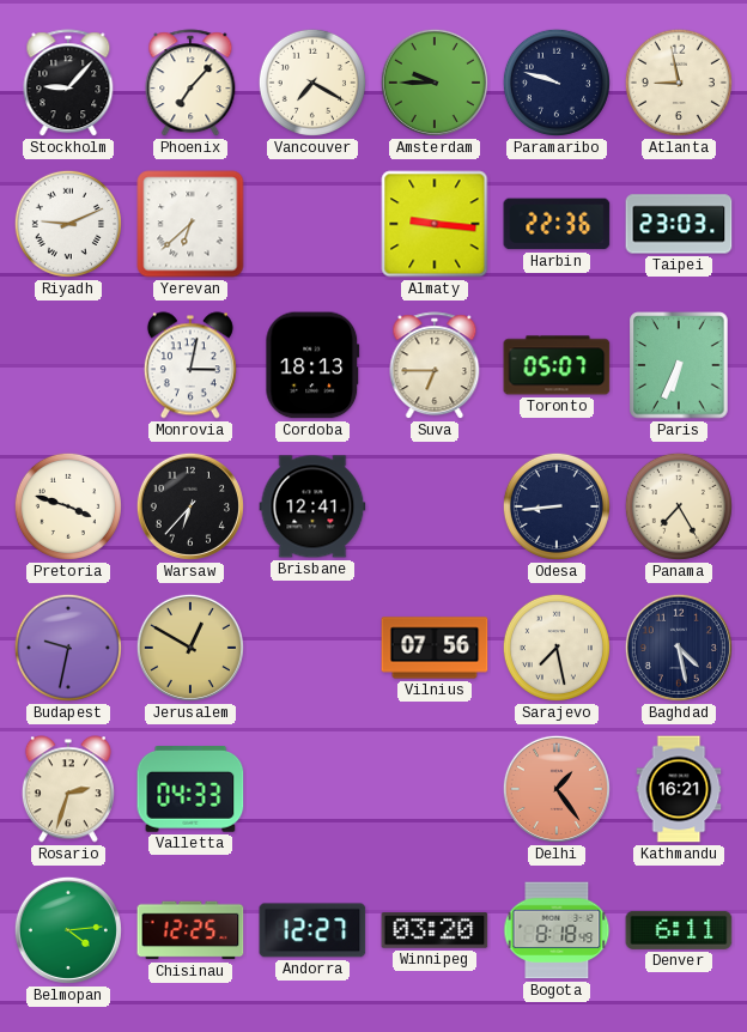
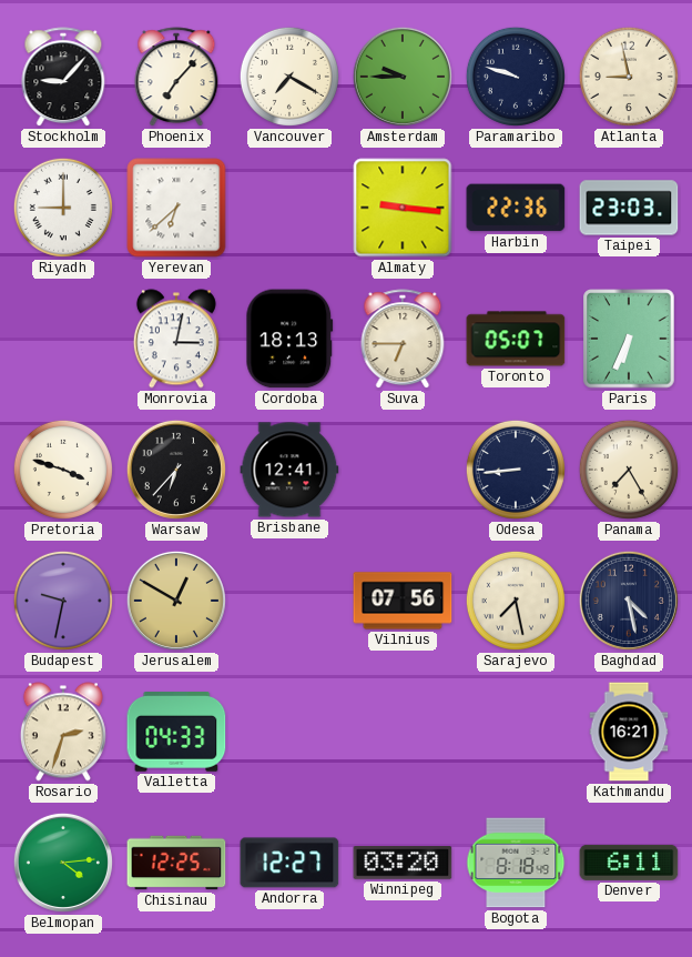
Riyadh: 9:11 -> 9:00 (63, 208)
Delhi: 1:24 -> none (557, 789)
